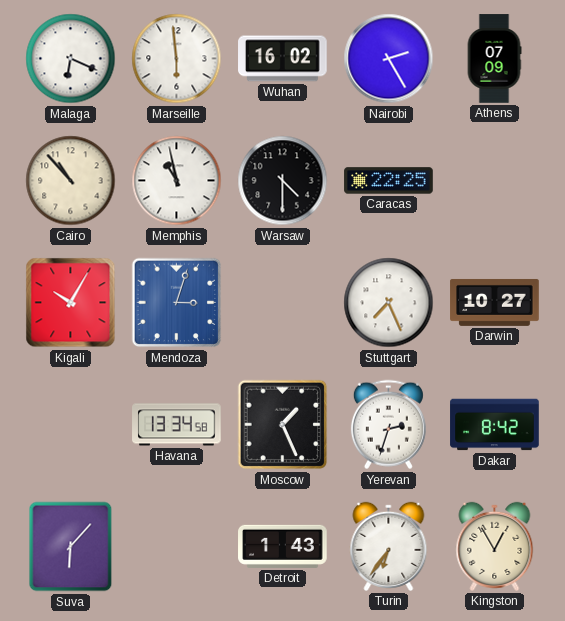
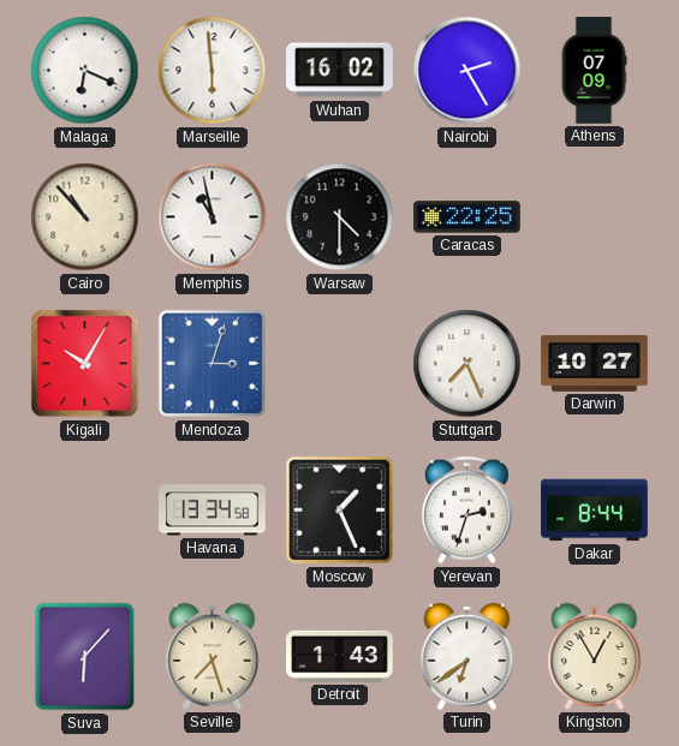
Dakar: 8:42 -> 8:44 (595, 511)
Seville: none -> 7:27 (213, 656)
Turin: 6:36 -> 6:39 (467, 656)
